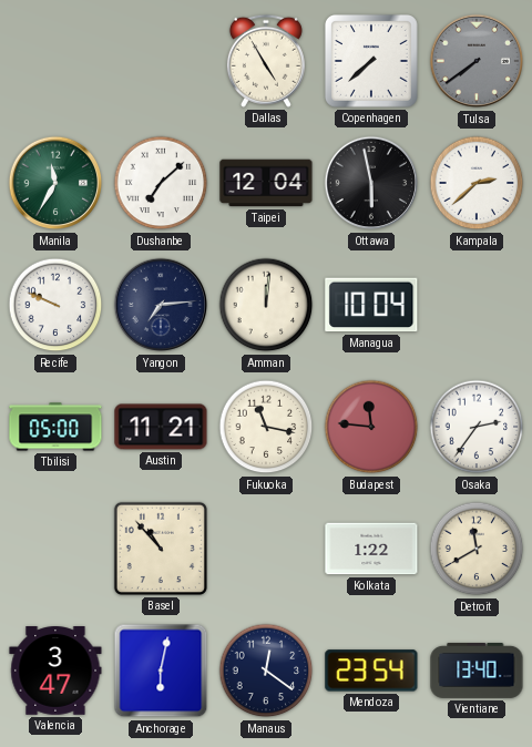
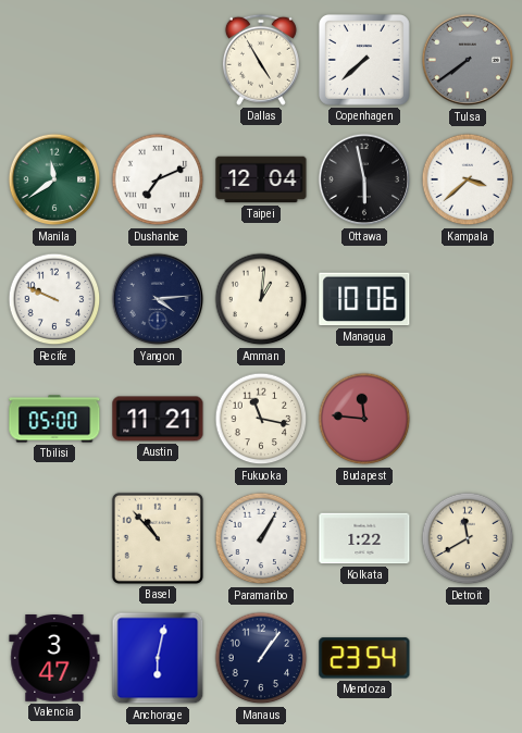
Manila: 11:35 -> 11:39 (54, 179)
Dushanbe: 7:08 -> 7:11 (158, 179)
Kampala: 2:38 -> 3:38 (468, 179)
Yangon: 7:14 -> 4:14 (158, 299)
Amman: 12:01 -> 1:01 (261, 299)
Managua: 10:04 -> 10:06 (364, 299)
Osaka: 2:36 -> none (477, 427)
Paramaribo: none -> 1:05 (261, 538)
Manaus: 12:21 -> 1:06 (261, 658)
Vientiane: 13:40 -> none (477, 671)
